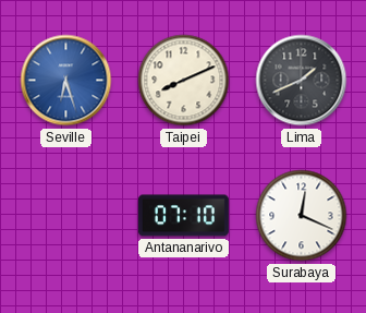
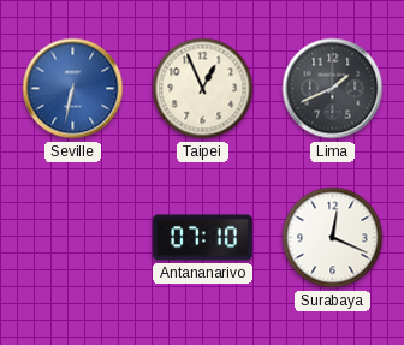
Seville: 6:27 -> 6:32 (73, 89)
Taipei: 8:11 -> 12:56 (203, 89)
